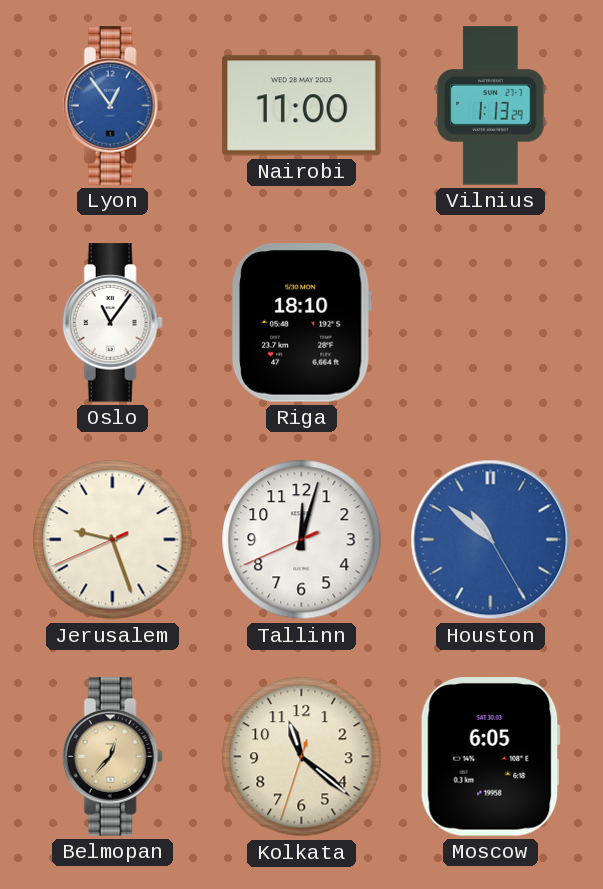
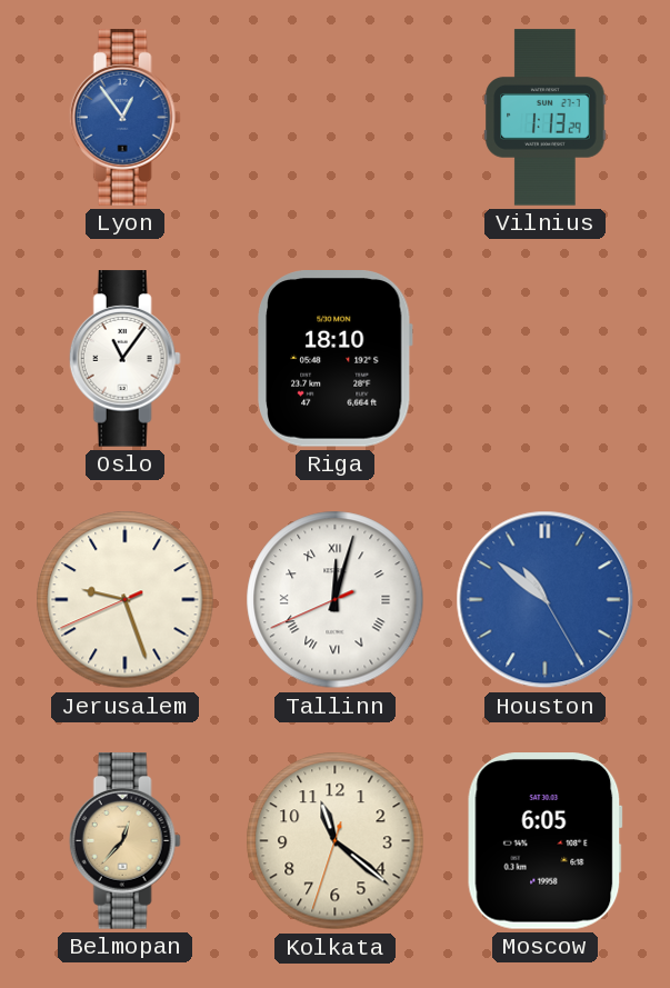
Nairobi: 11:00 -> none (302, 106)
Tallinn numerals: Arabic -> Roman (336, 600)
